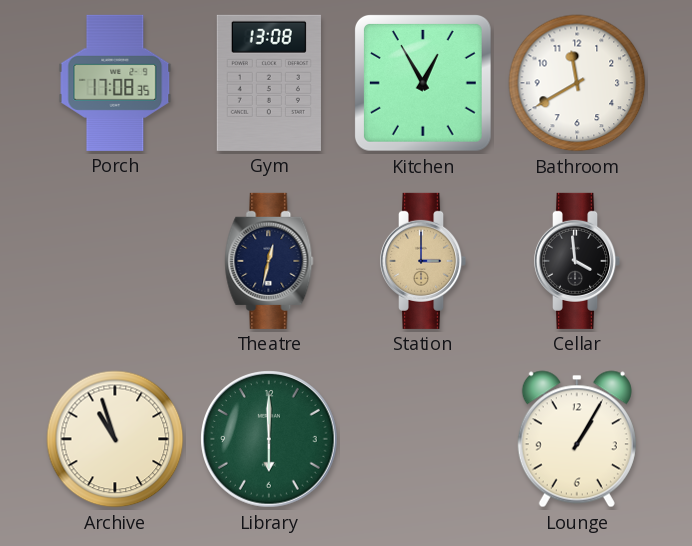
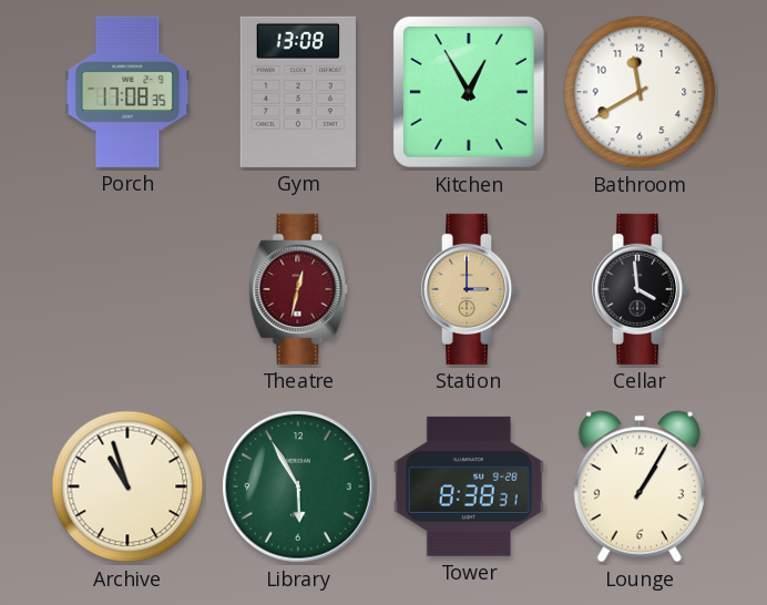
Theatre dial: navy -> burgundy (298, 289)
Library: 6:00 -> 5:55 (298, 486)
Tower: none -> 8:38 (469, 486)
